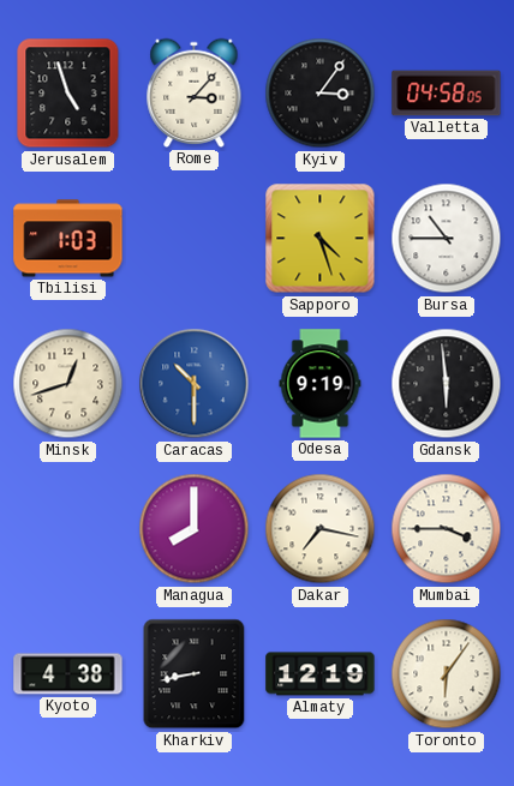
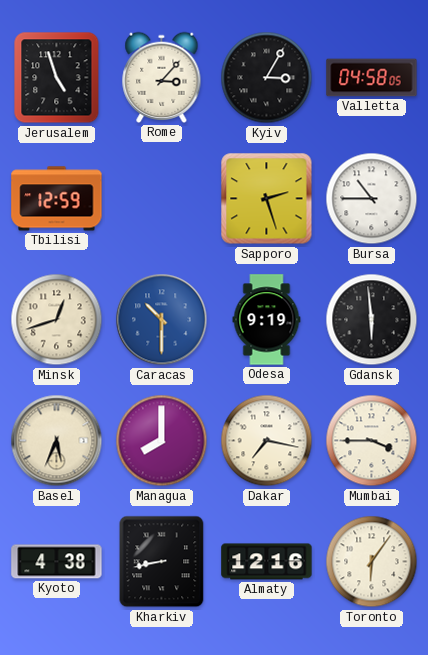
Kyiv: 3:06 -> 3:05 (267, 78)
Tbilisi: 1:03 -> 12:59 (57, 199)
Sapporo: 4:27 -> 2:27 (267, 199)
Basel: none -> 5:34 (57, 441)
Almaty: 12:19 -> 12:16 (267, 562)
